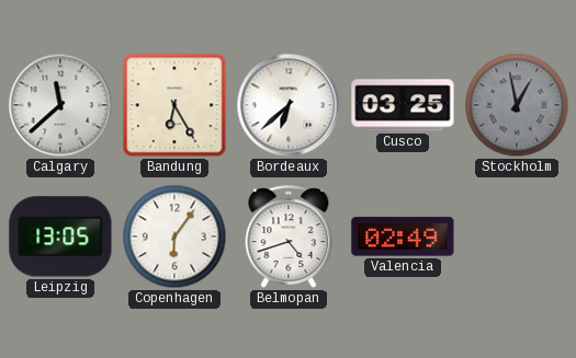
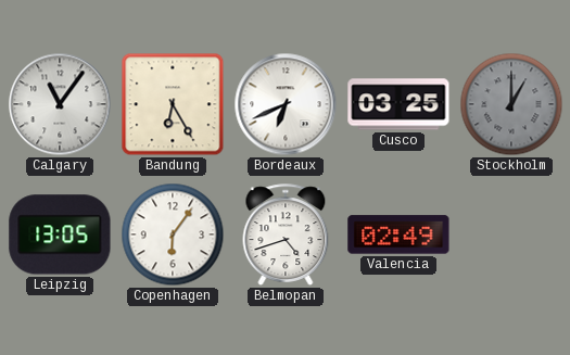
Calgary: 11:38 -> 11:06 (60, 104)
Bordeaux: 6:38 -> 6:41 (286, 104)
Stockholm: 12:58 -> 1:00 (511, 104)
